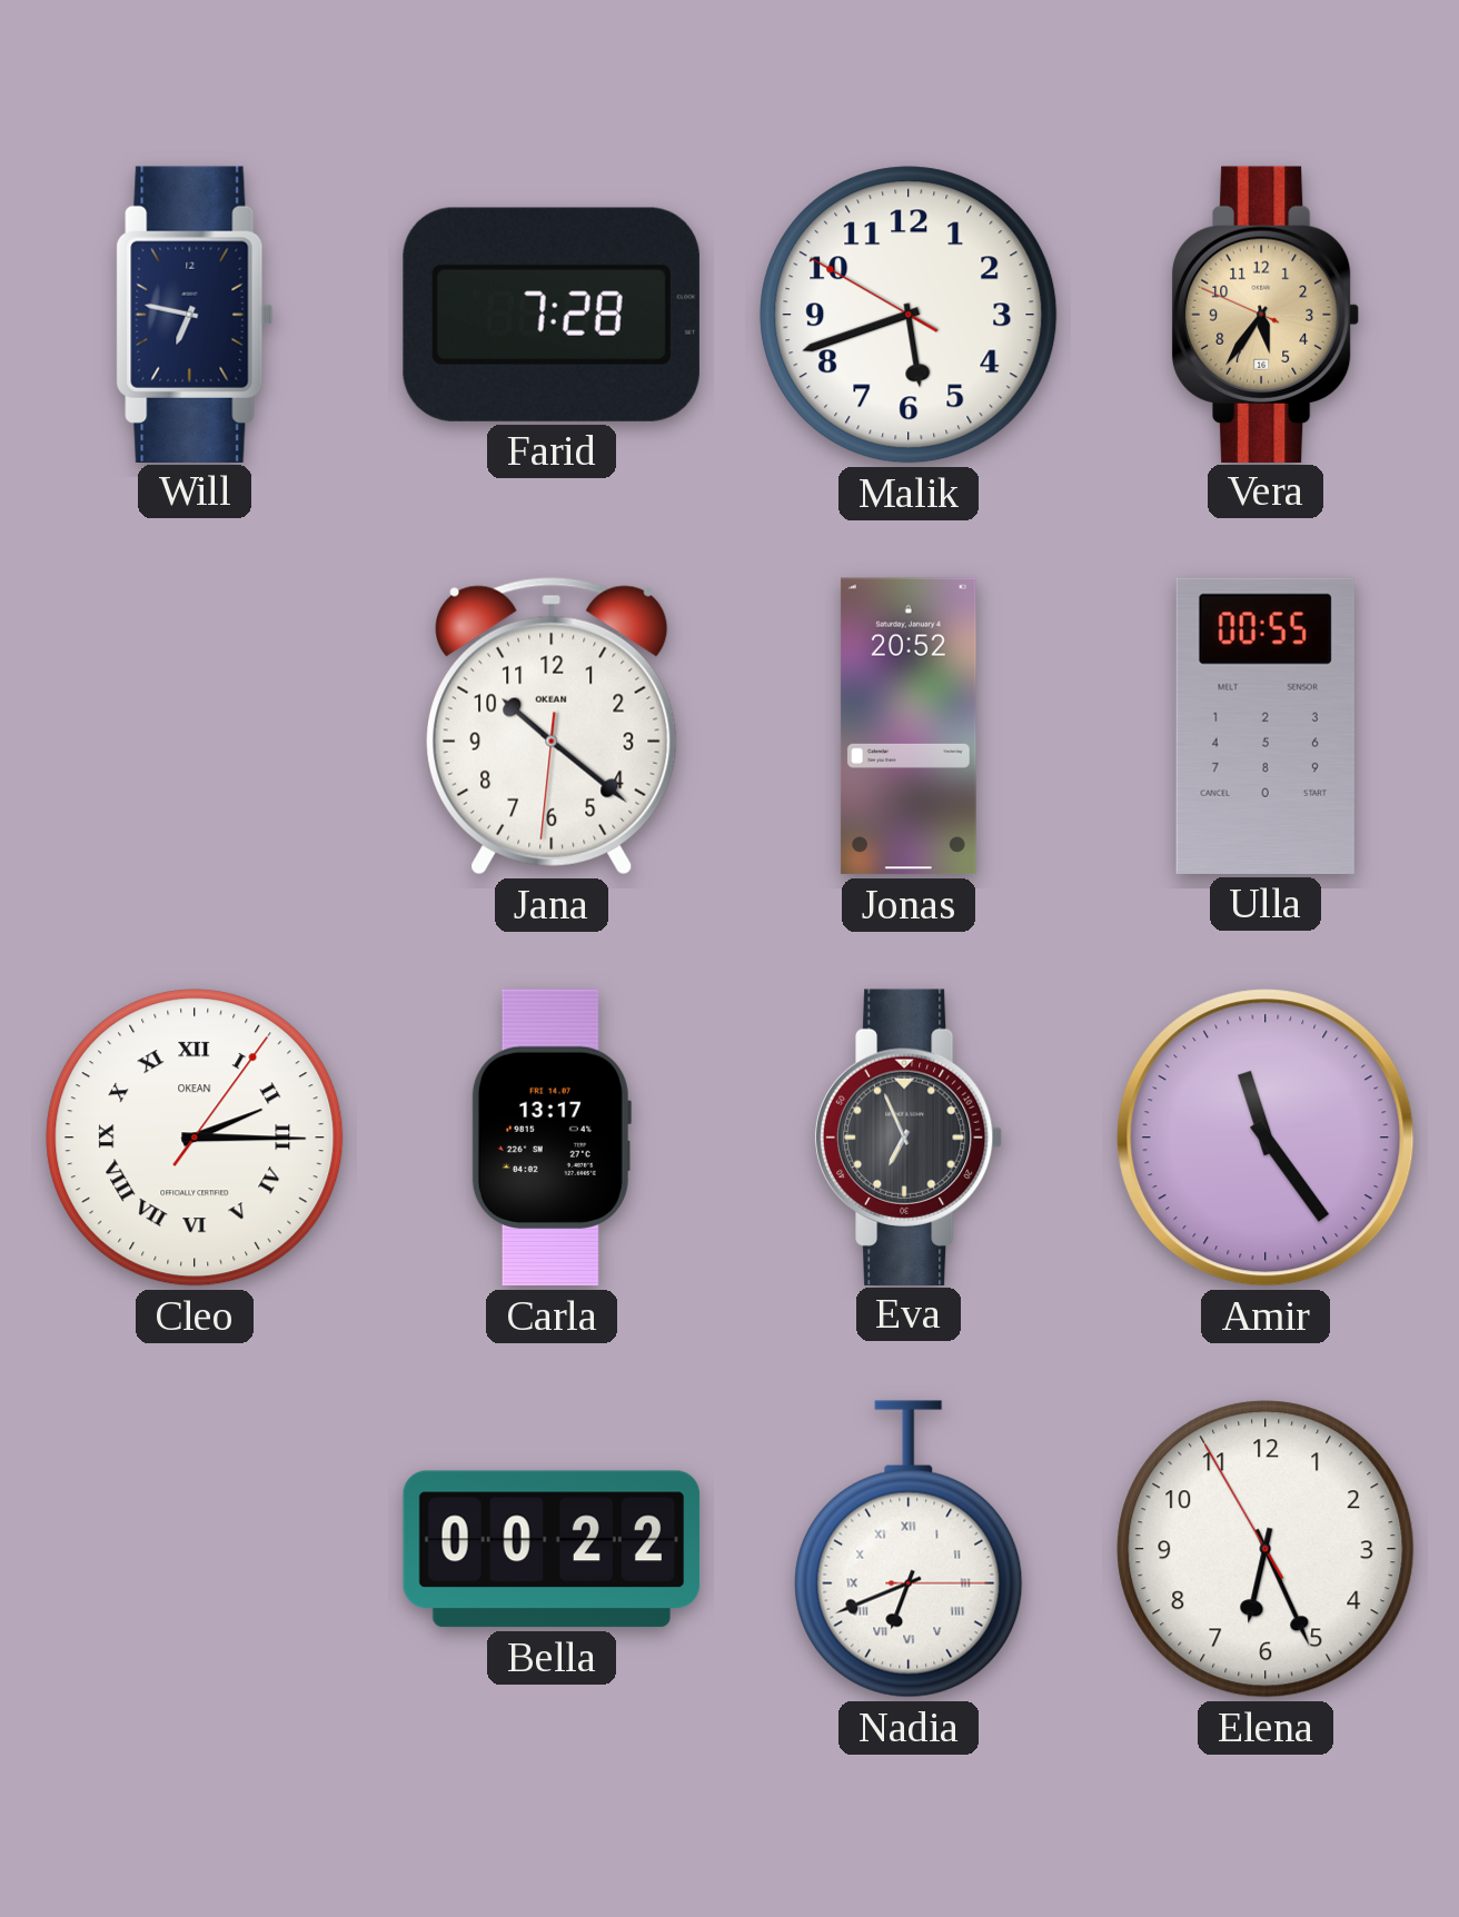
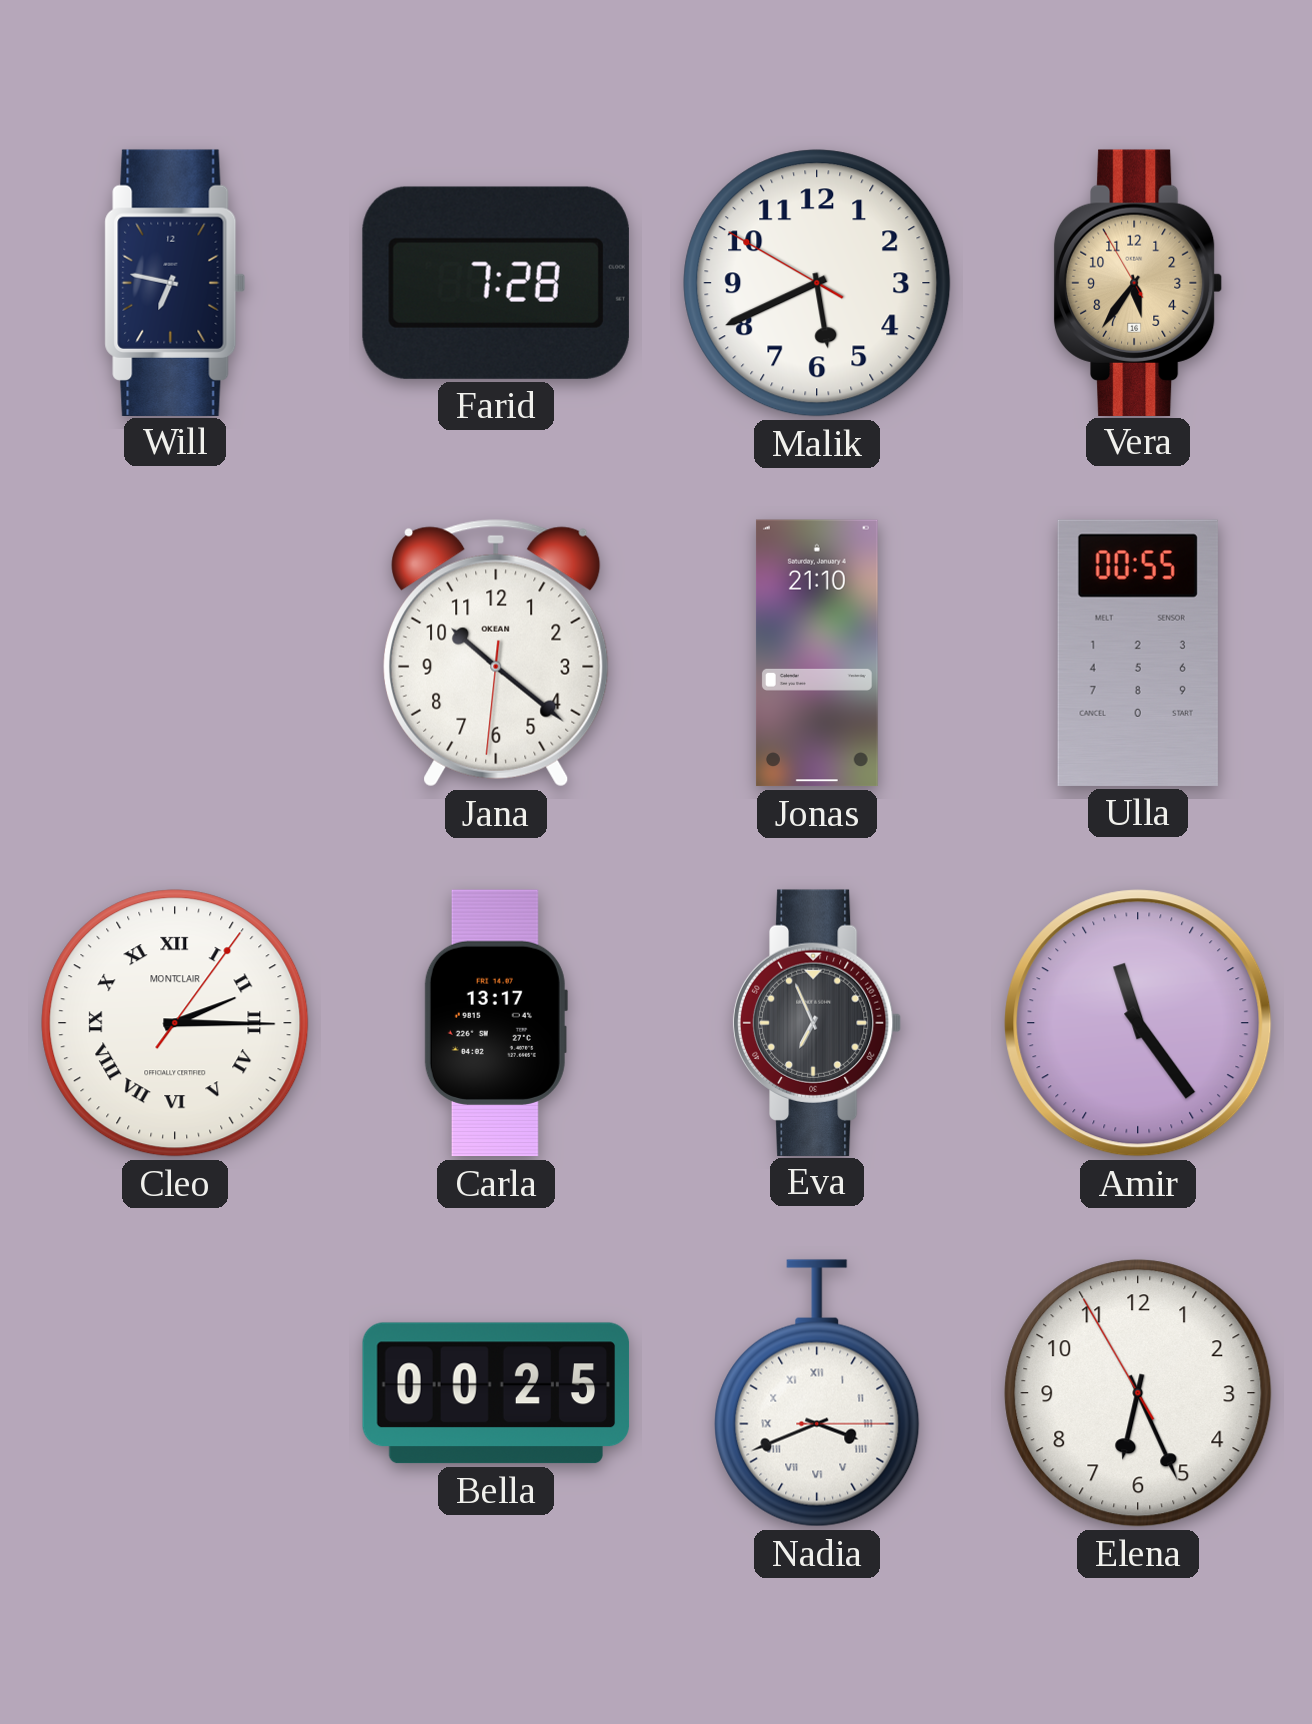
Malik: 5:41 -> 5:40 (817, 283)
Vera: 5:35:49 -> 5:35:55 (1138, 282)
Jonas: 20:52 -> 21:10 (817, 653)
Cleo brand: OKEAN -> MONTCLAIR (175, 1023)
Bella: 00:22 -> 00:25 (496, 1393)
Nadia: 6:41 -> 3:41 (817, 1393)
